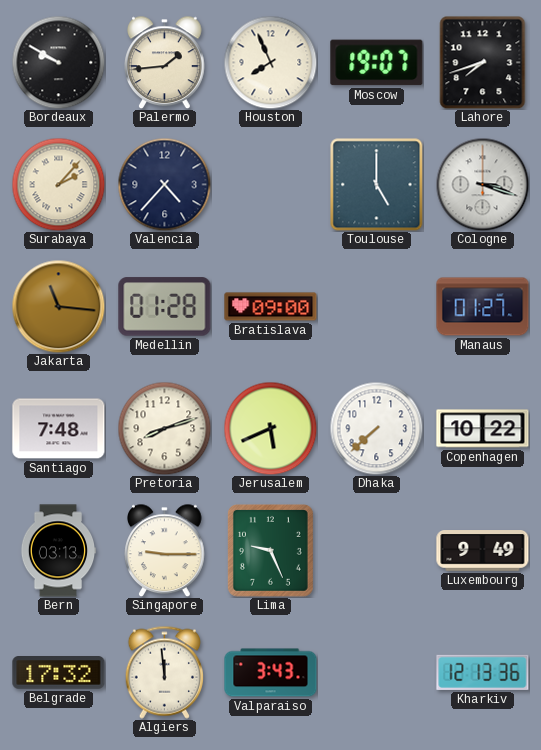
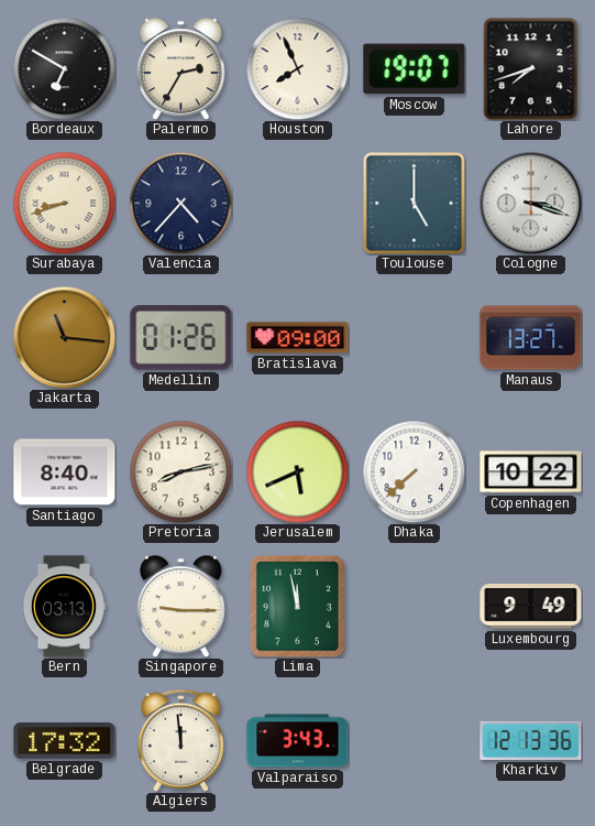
Bordeaux: 9:50 -> 6:50 (64, 68)
Palermo: 1:44 -> 2:35 (181, 68)
Surabaya: 2:07 -> 8:42 (64, 203)
Medellin: 01:28 -> 01:26 (181, 338)
Manaus: 01:27 -> 13:27 (531, 338)
Santiago: 7:48 -> 8:40 (65, 472)
Pretoria: 8:12 -> 8:13 (180, 471)
Lima: 9:26 -> 11:58 (297, 606)
